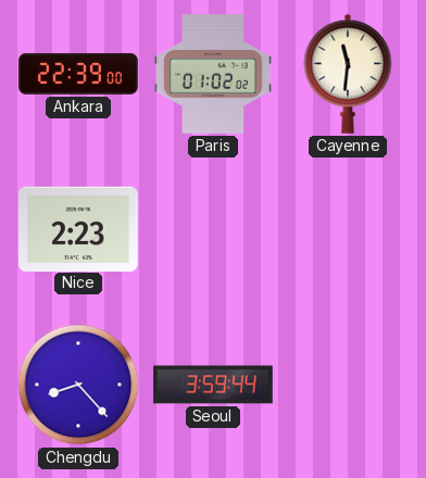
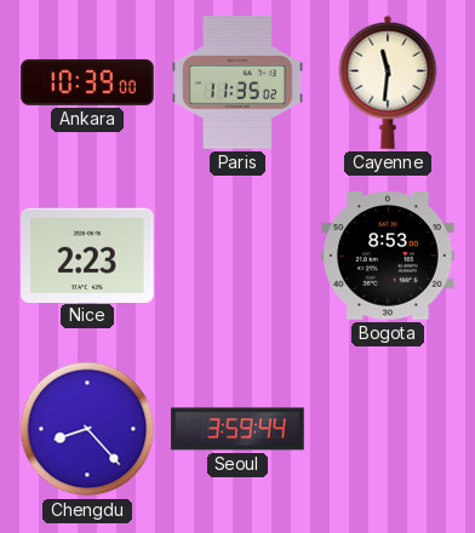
Ankara: 22:39 -> 10:39 (87, 82)
Paris: 01:02 -> 11:35 (237, 82)
Bogota: none -> 8:53 (388, 256)
